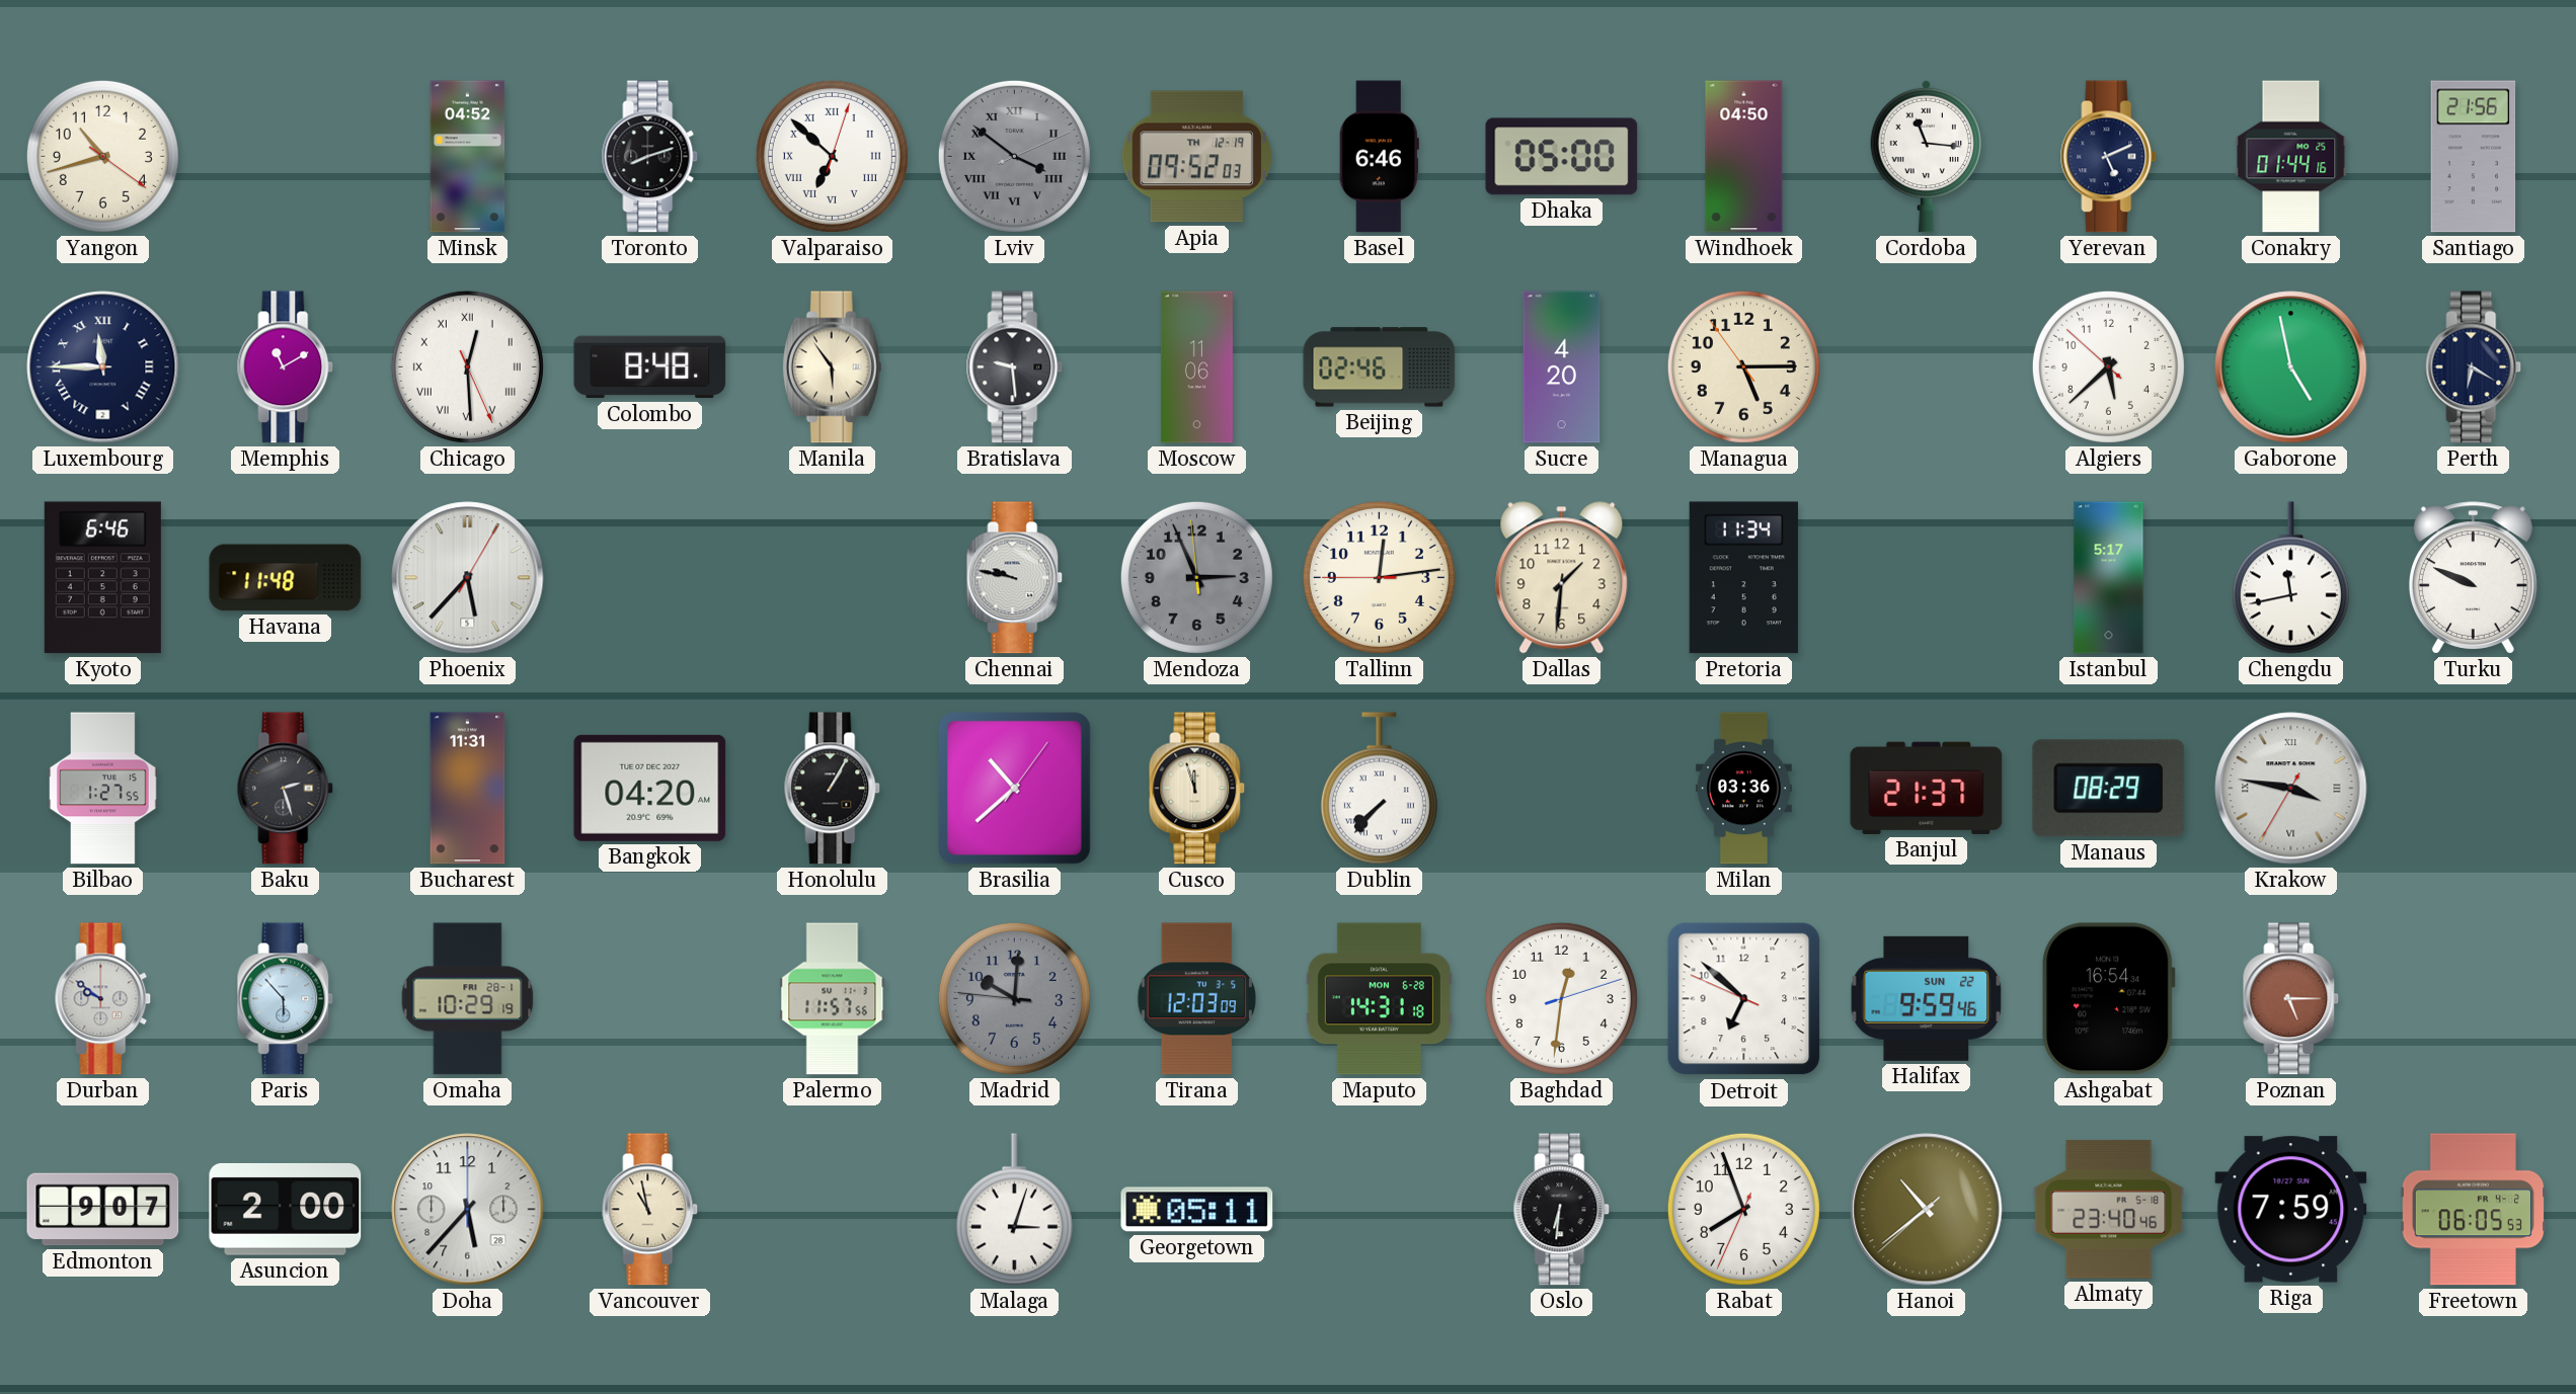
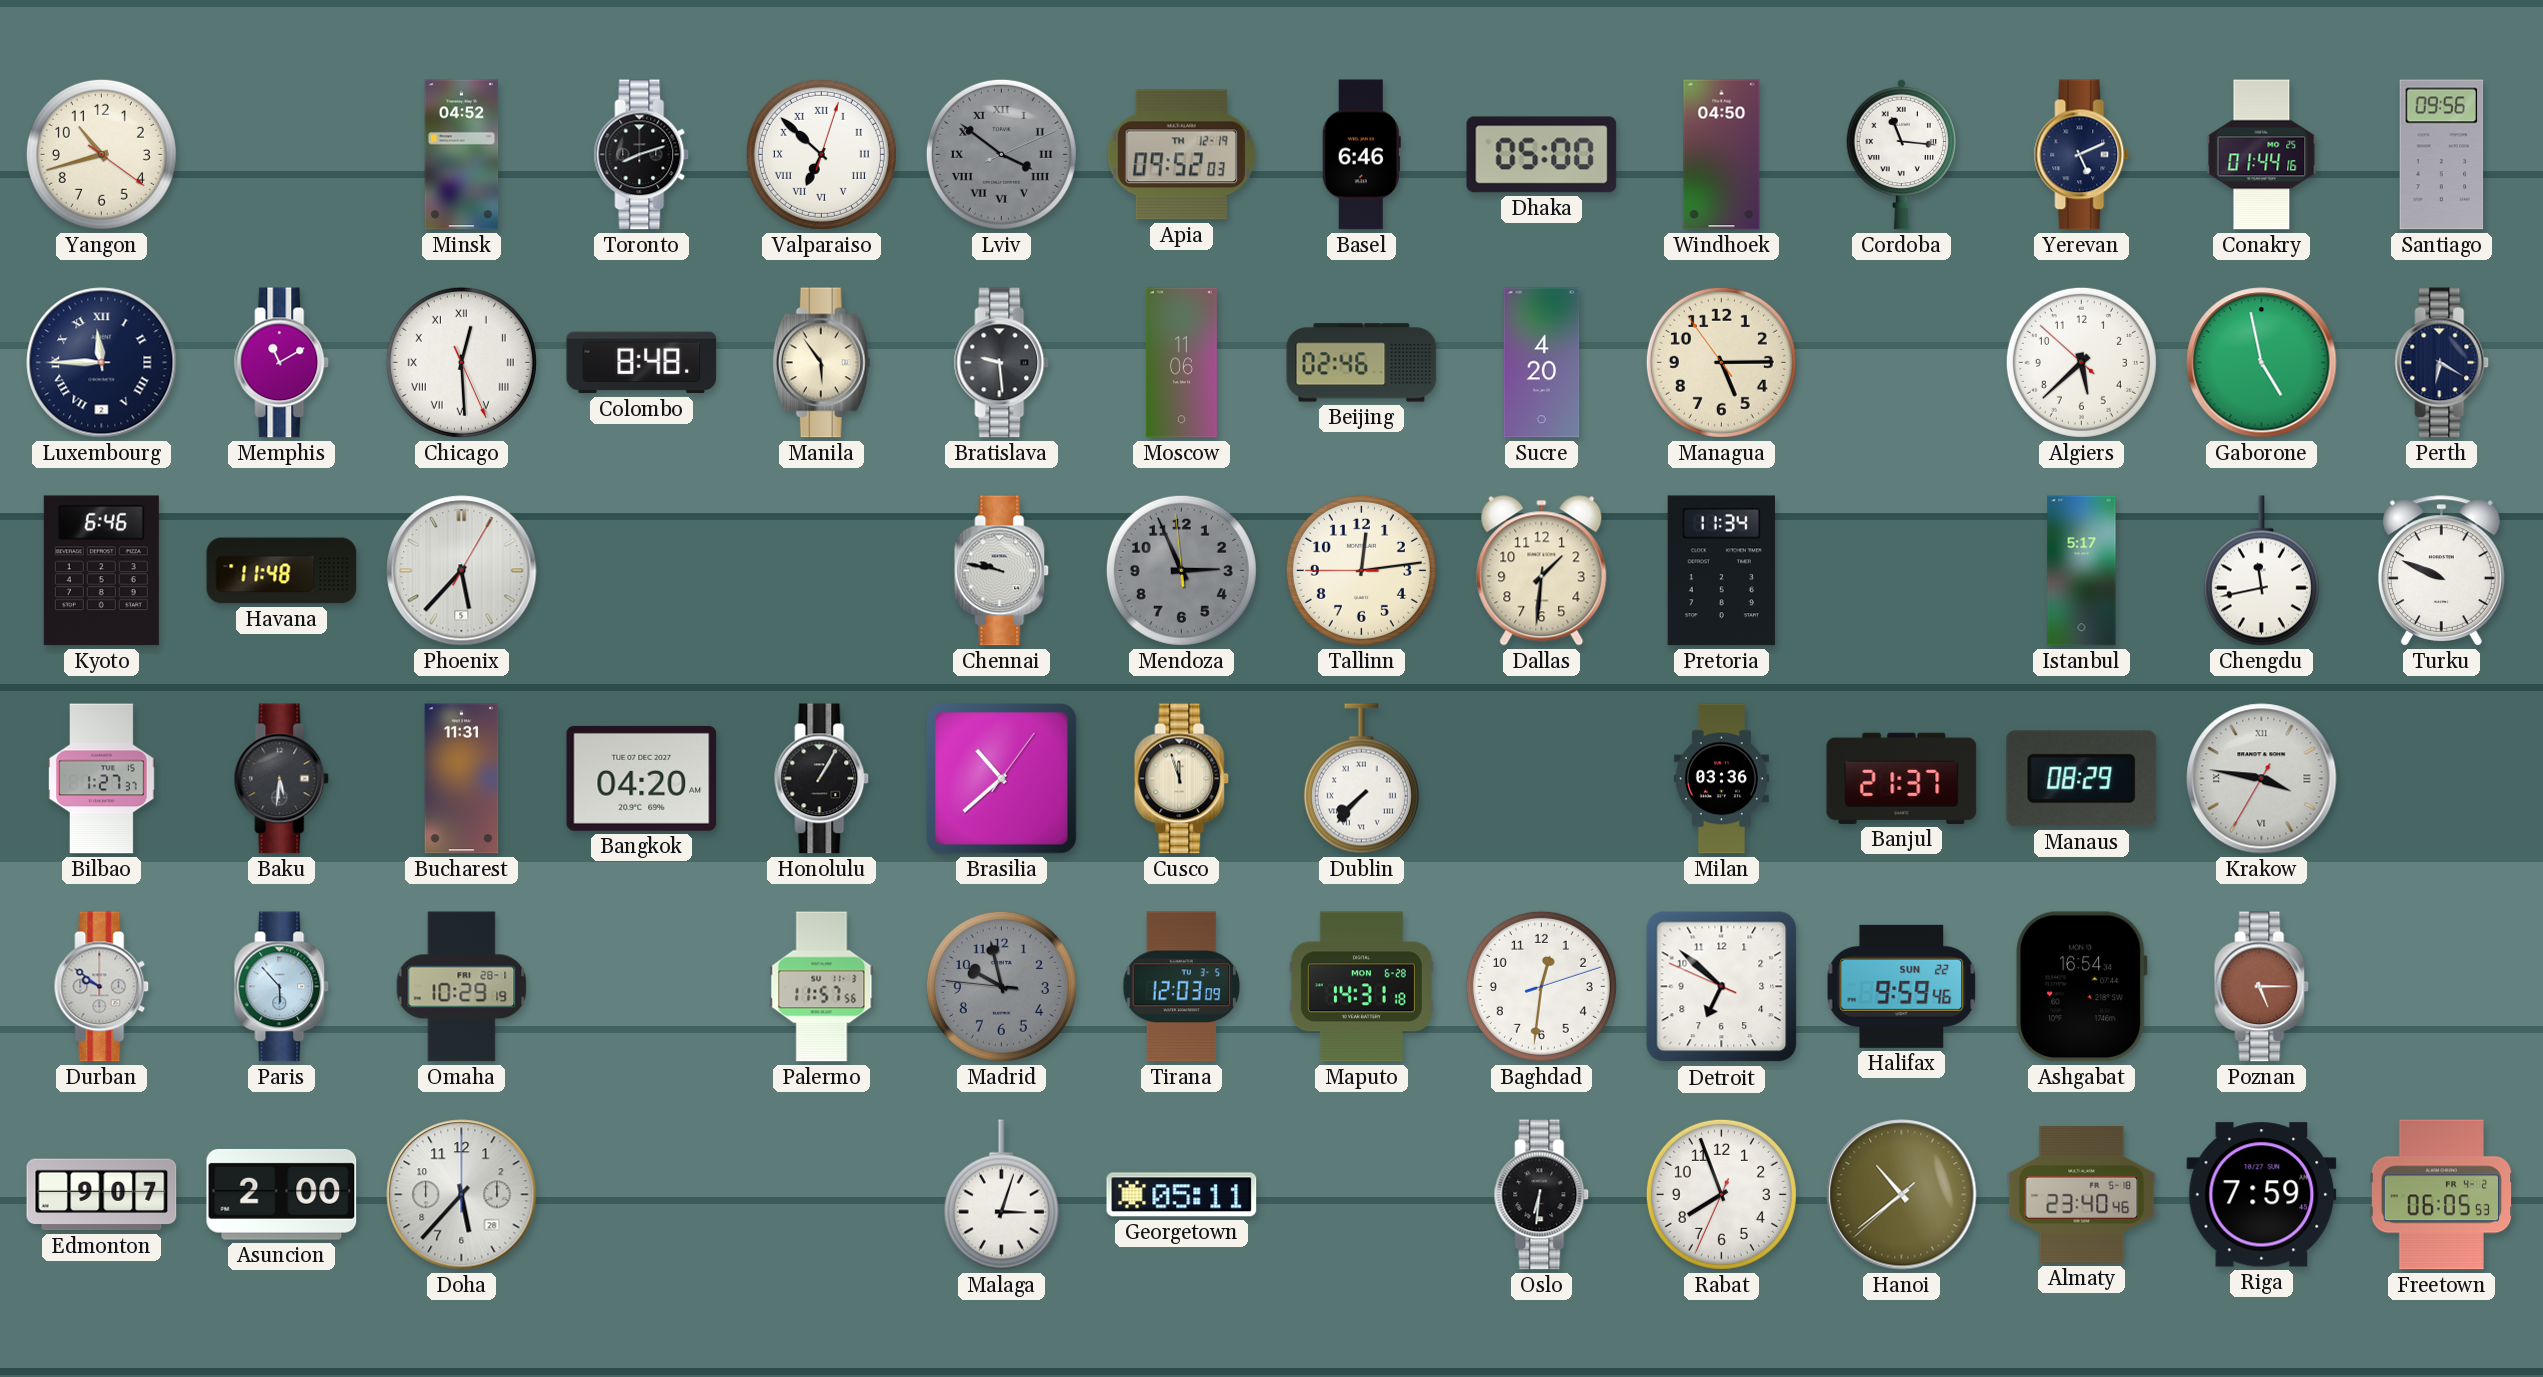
Santiago: 21:56 -> 09:56 (2442, 155)
Bilbao: 1:27:55 -> 1:27:37 (102, 779)
Baku: 2:27 -> 5:31 (282, 779)
Madrid: 10:00 -> 9:57 (1001, 986)
Vancouver: 10:58 -> none (650, 1210)
